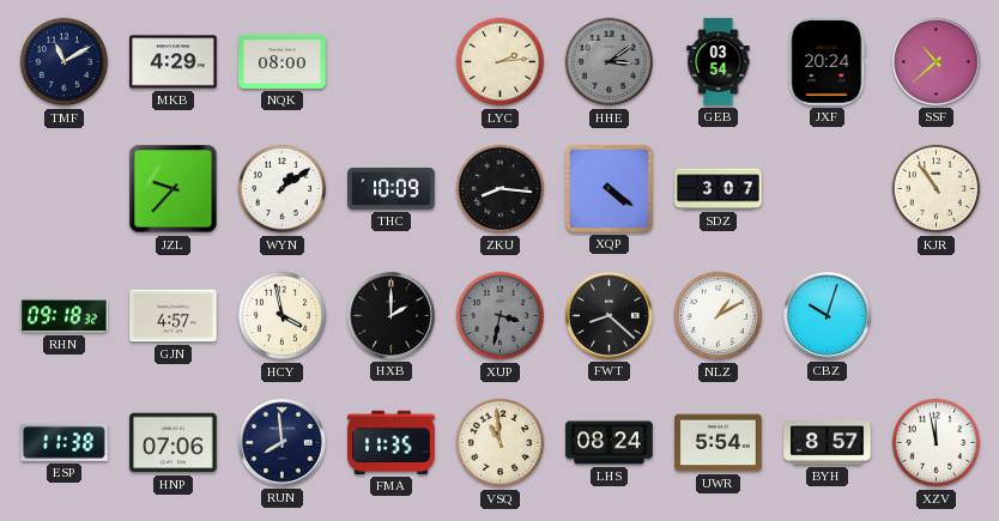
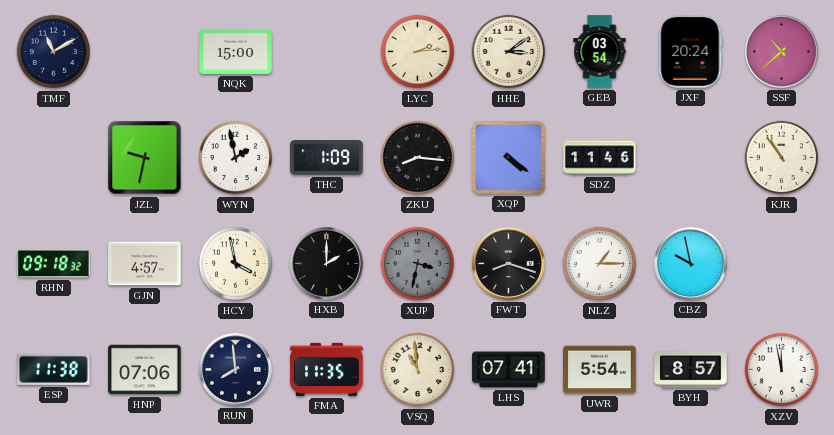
MKB: 4:29 -> none (174, 62)
NQK: 08:00 -> 15:00 (236, 51)
HHE dial: grey -> cream (509, 52)
JZL: 9:37 -> 9:32 (145, 158)
WYN: 1:09 -> 1:58 (236, 158)
THC: 10:09 -> 1:09 (327, 158)
SDZ: 3:07 -> 11:46 (600, 158)
FWT: 8:22 -> 8:18 (509, 264)
NLZ: 1:10 -> 1:15 (600, 264)
CBZ: 10:03 -> 9:58 (691, 264)
LHS: 08:24 -> 07:41 (509, 370)
